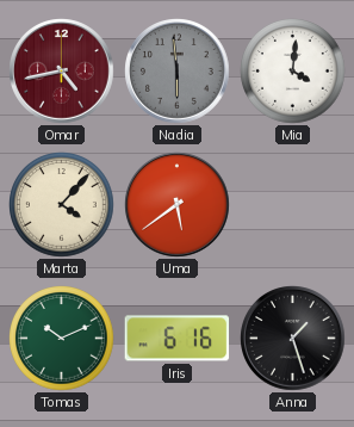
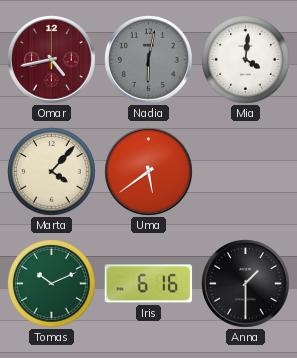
Nadia: 5:59 -> 6:02 (149, 60)
Anna: 1:27 -> 1:30 (246, 284)
